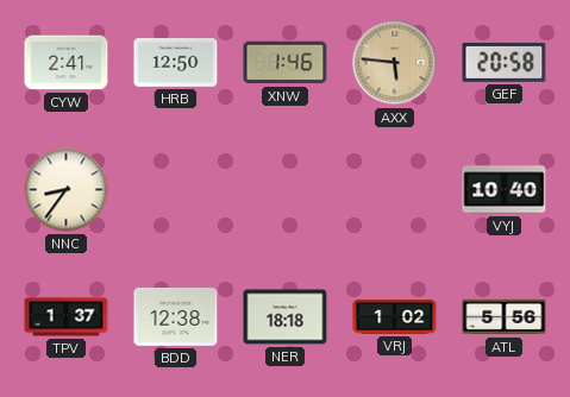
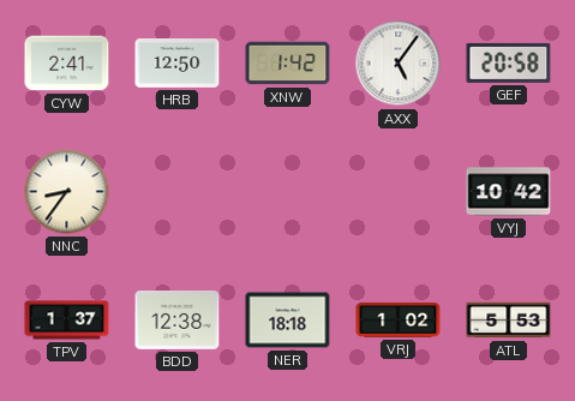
XNW: 1:46 -> 1:42 (288, 64)
AXX: 5:46 -> 5:06 (399, 64)
AXX dial: champagne -> white (399, 64)
VYJ: 10:40 -> 10:42 (509, 192)
ATL: 5:56 -> 5:53 (509, 321)
